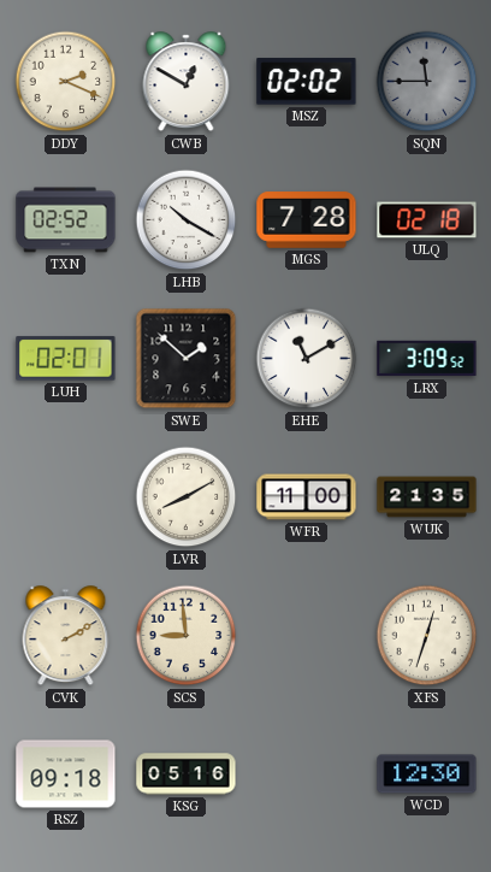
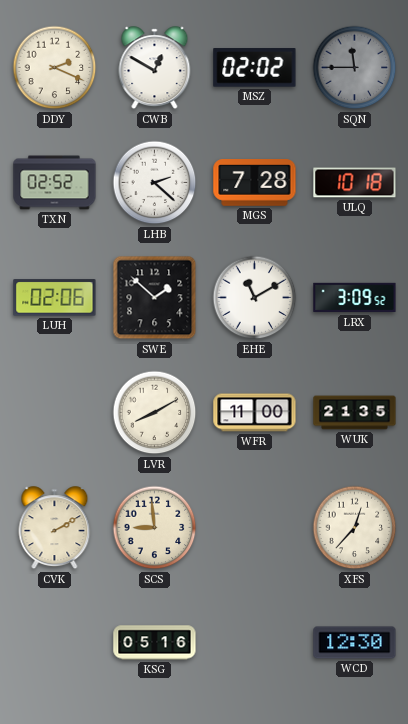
LHB: 10:20 -> 2:22 (155, 183)
ULQ: 02:18 -> 10:18 (355, 183)
LUH: 02:01 -> 02:06 (55, 298)
XFS: 12:33 -> 12:37 (355, 528)
RSZ: 09:18 -> none (66, 774)
